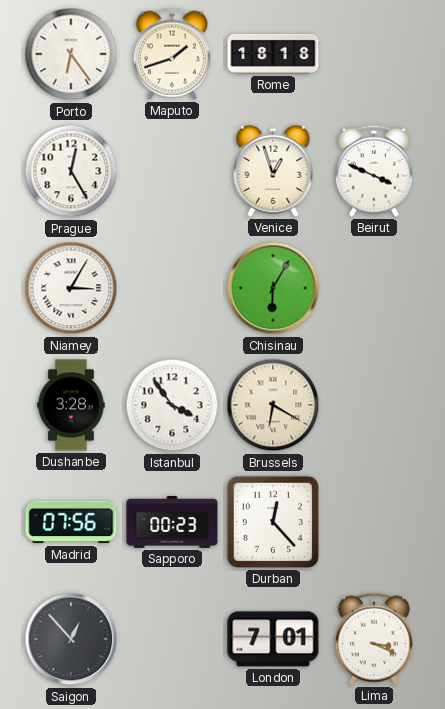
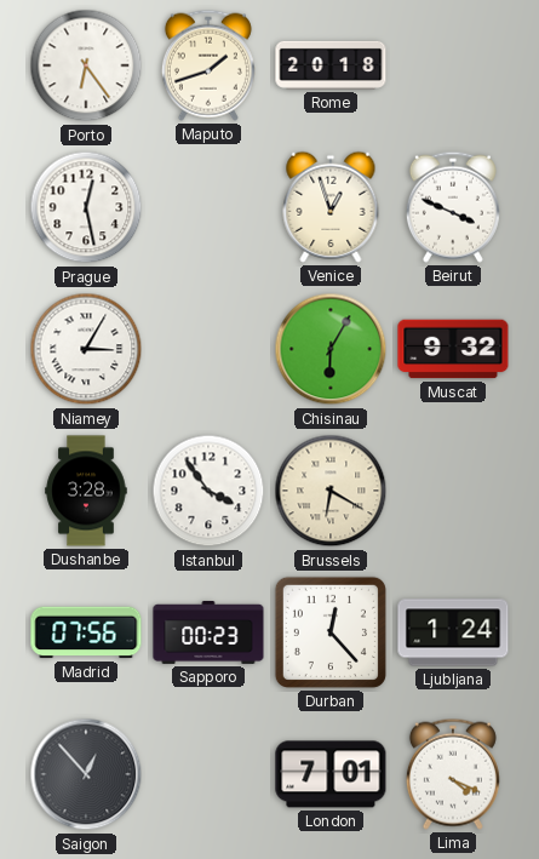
Rome: 18:18 -> 20:18 (331, 65)
Prague: 12:25 -> 12:28 (86, 207)
Muscat: none -> 9:32 (453, 349)
Ljubljana: none -> 1:24 (453, 632)
Lima: 3:19 -> 4:19 (453, 774)
